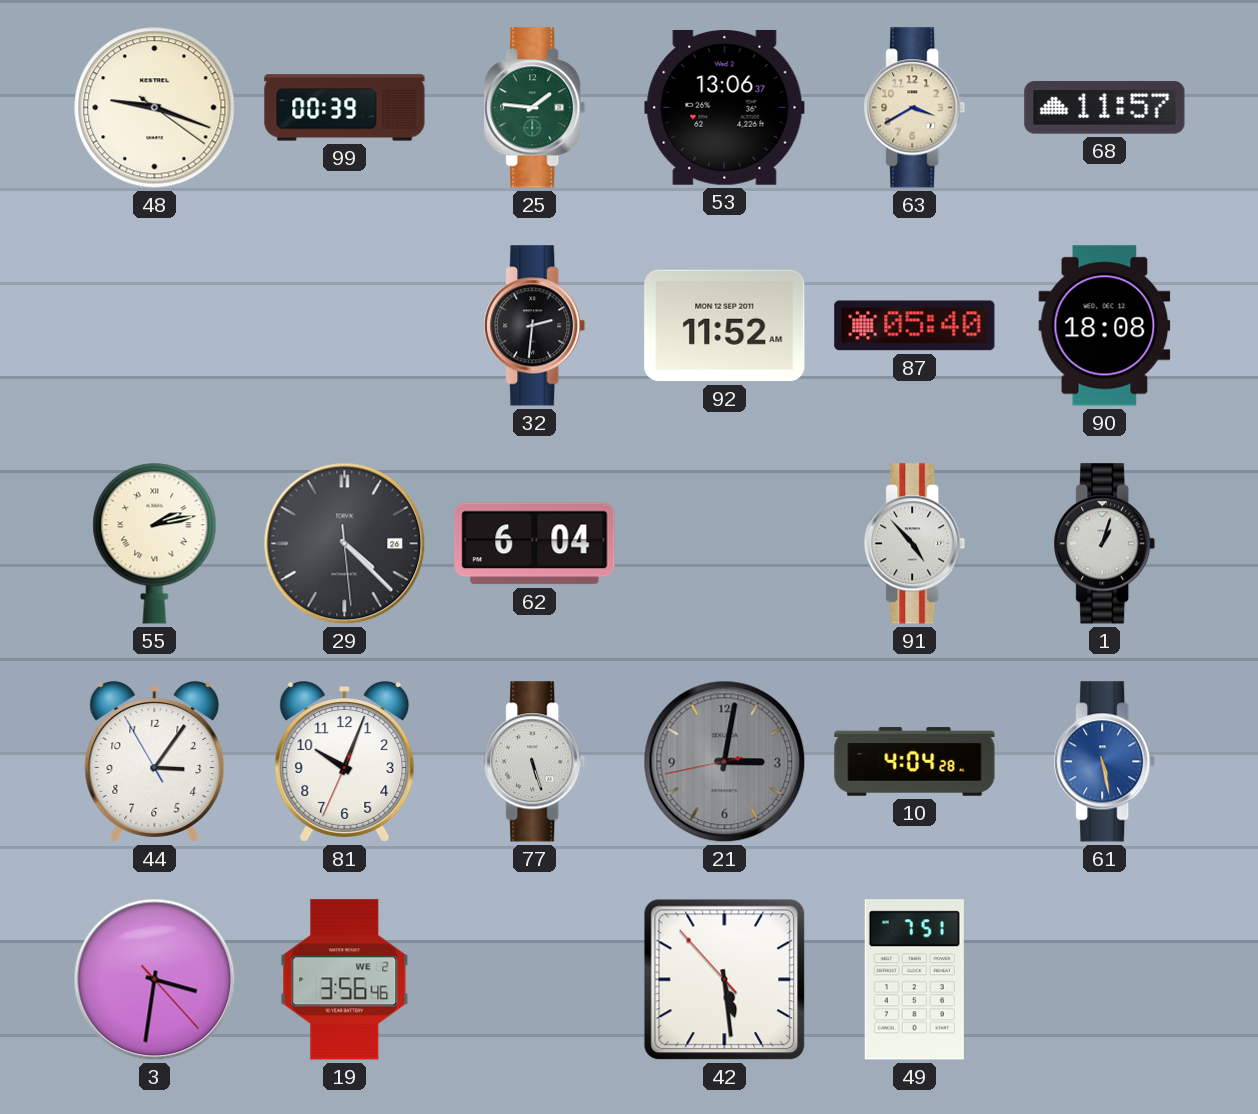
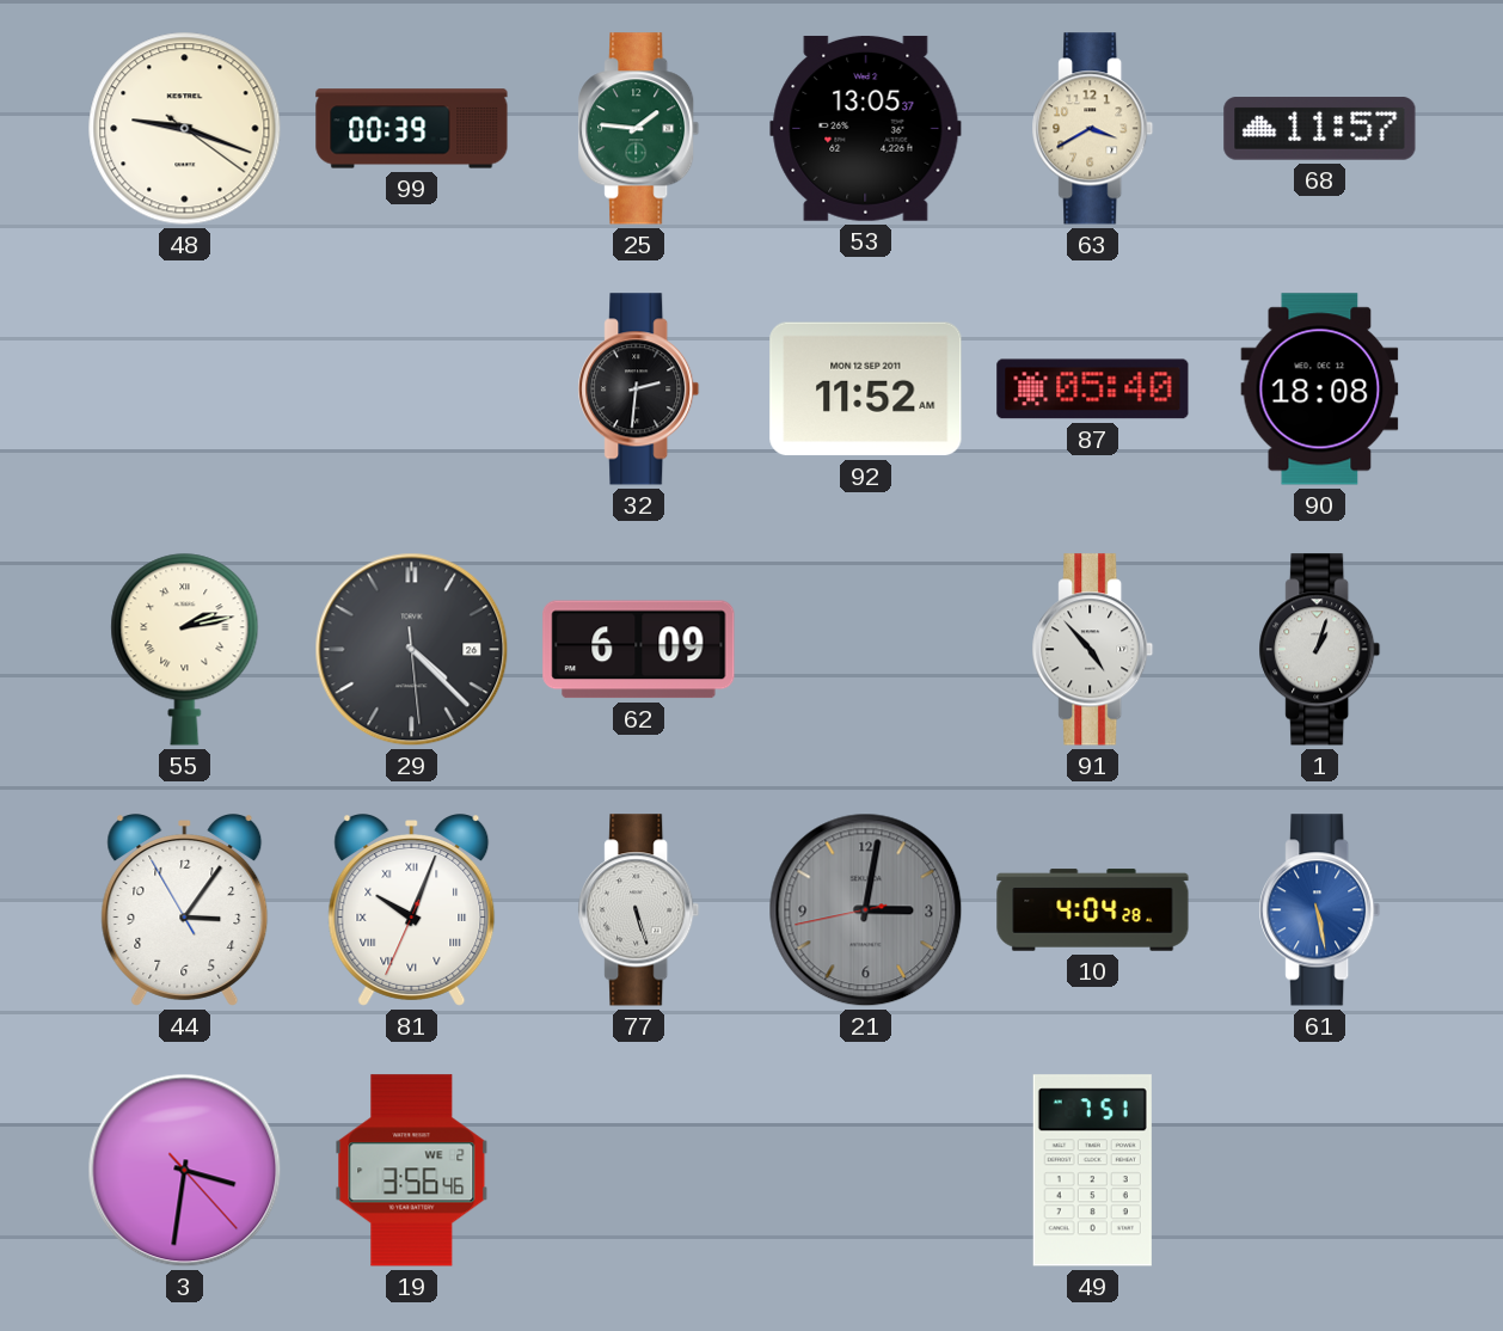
53: 13:06 -> 13:05 (866, 128)
62: 6:04 -> 6:09 (639, 650)
81 numerals: Arabic -> Roman (412, 910)
42: 5:28 -> none (725, 980)
